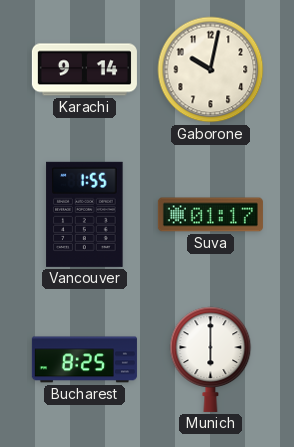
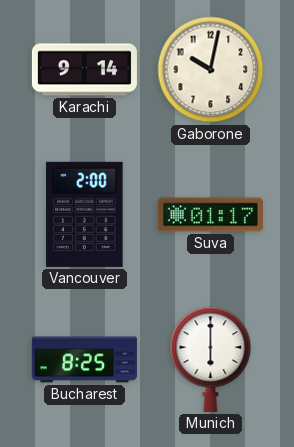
Vancouver: 1:55 -> 2:00 (85, 214)
